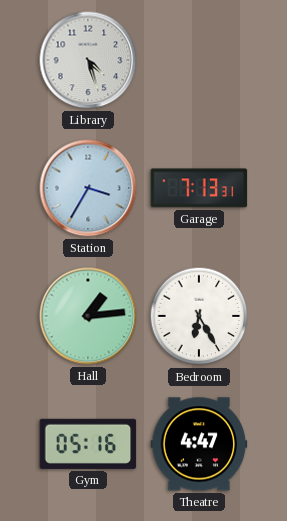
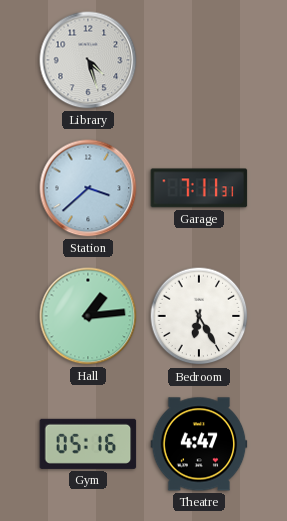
Station: 3:35 -> 3:38 (88, 188)
Garage: 7:13 -> 7:11 (199, 188)
